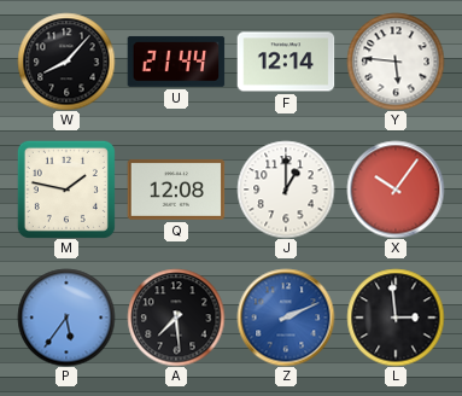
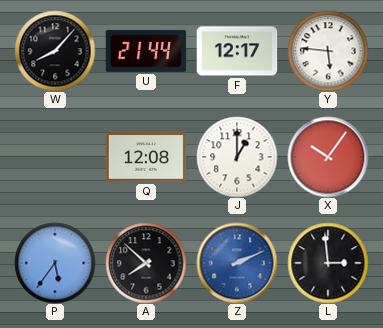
F: 12:14 -> 12:17 (237, 51)
M: 1:47 -> none (66, 190)
A: 7:29 -> 7:52 (146, 263)
